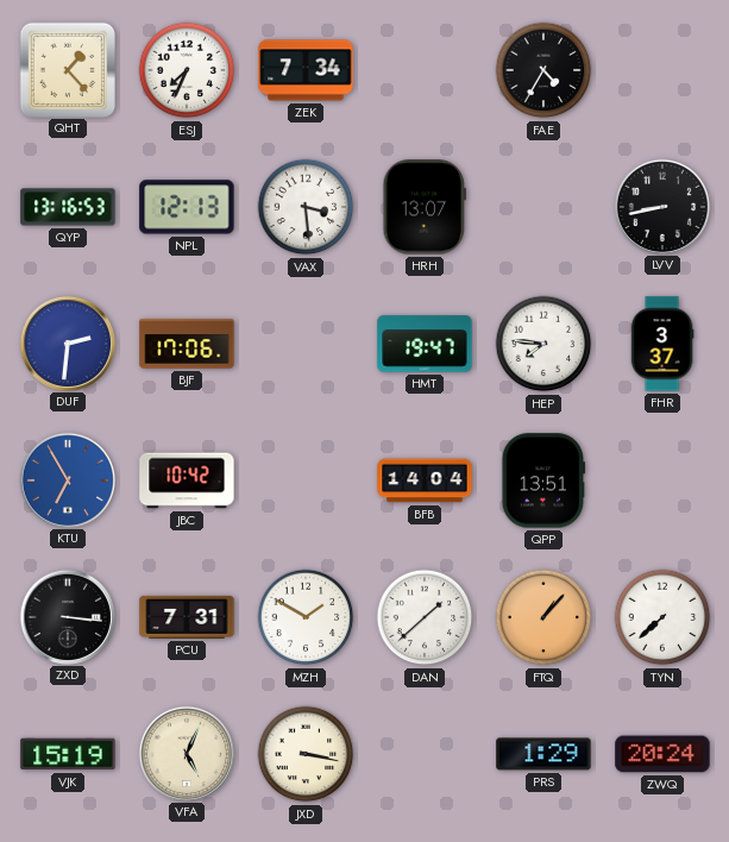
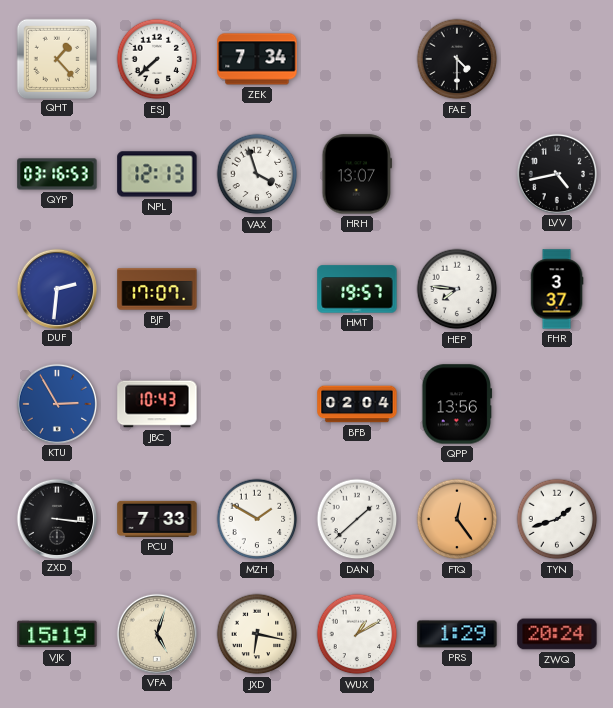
ESJ: 7:34 -> 7:38 (157, 59)
FAE: 4:35 -> 4:30 (457, 59)
QYP: 13:16 -> 03:16 (57, 174)
VAX: 3:29 -> 3:57 (257, 174)
LVV: 8:43 -> 4:43 (556, 173)
BJF: 17:06 -> 17:07 (157, 289)
HMT: 19:47 -> 19:57 (357, 289)
KTU: 6:55 -> 2:55 (56, 403)
JBC: 10:42 -> 10:43 (157, 404)
BFB: 14:04 -> 02:04 (357, 404)
QPP: 13:51 -> 13:56 (457, 404)
PCU: 7:31 -> 7:33 (157, 519)
FTQ: 1:07 -> 12:24 (457, 519)
TYN: 7:38 -> 1:42 (557, 519)
VFA: 5:04 -> 5:03 (156, 633)
JXD: 3:17 -> 6:17 (257, 634)
WUX: none -> 1:10 (357, 634)
